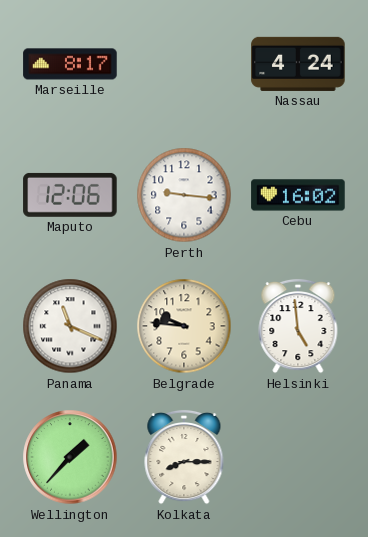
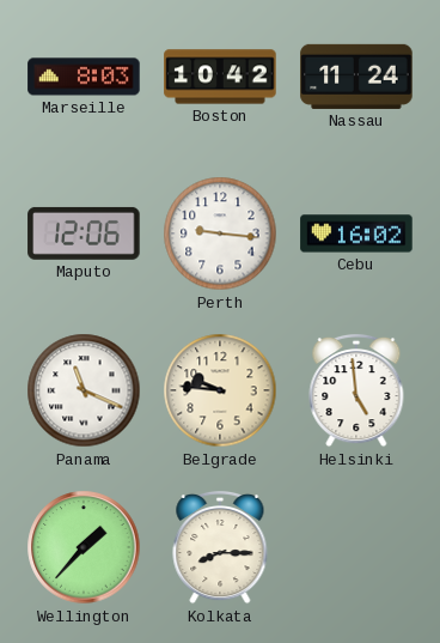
Marseille: 8:17 -> 8:03 (84, 77)
Boston: none -> 10:42 (220, 77)
Nassau: 4:24 -> 11:24 (356, 77)
